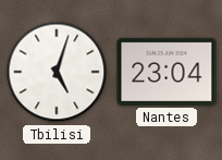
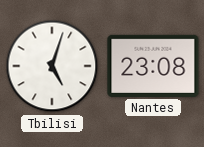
Nantes: 23:04 -> 23:08 (153, 66)
